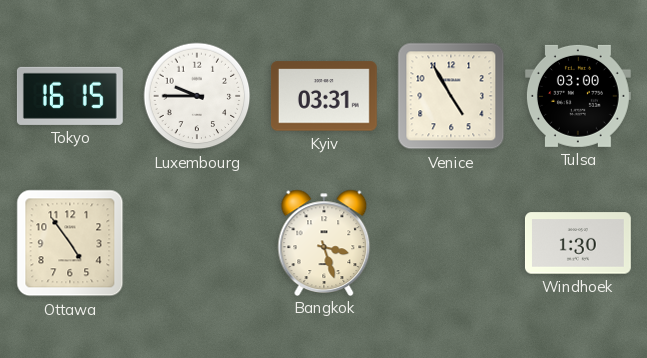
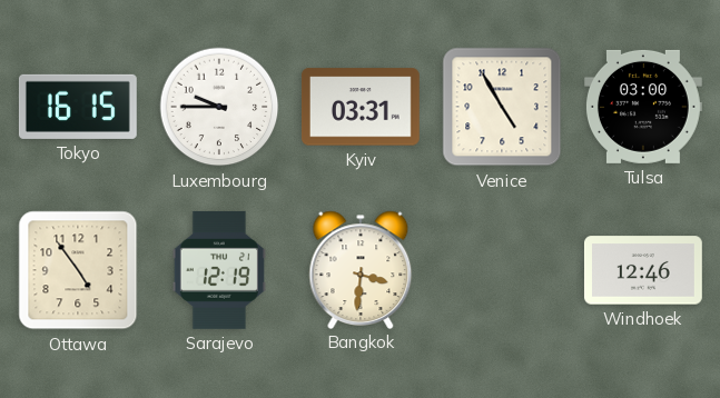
Sarajevo: none -> 12:19 (219, 270)
Bangkok: 3:27 -> 3:31 (361, 269)
Windhoek: 1:30 -> 12:46 (643, 270)
